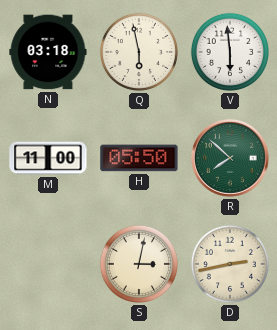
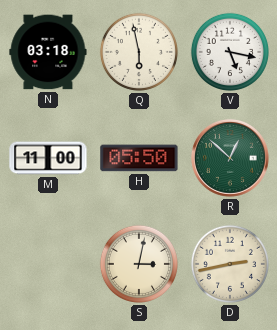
V: 5:59 -> 5:17 (230, 52)
R: 7:52 -> 12:52 (230, 158)
